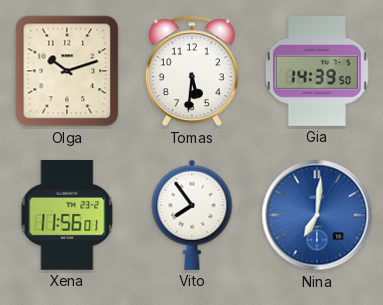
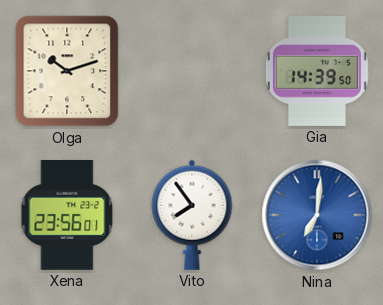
Tomas: 5:31 -> none (192, 71)
Xena: 11:56 -> 23:56 (67, 215)
